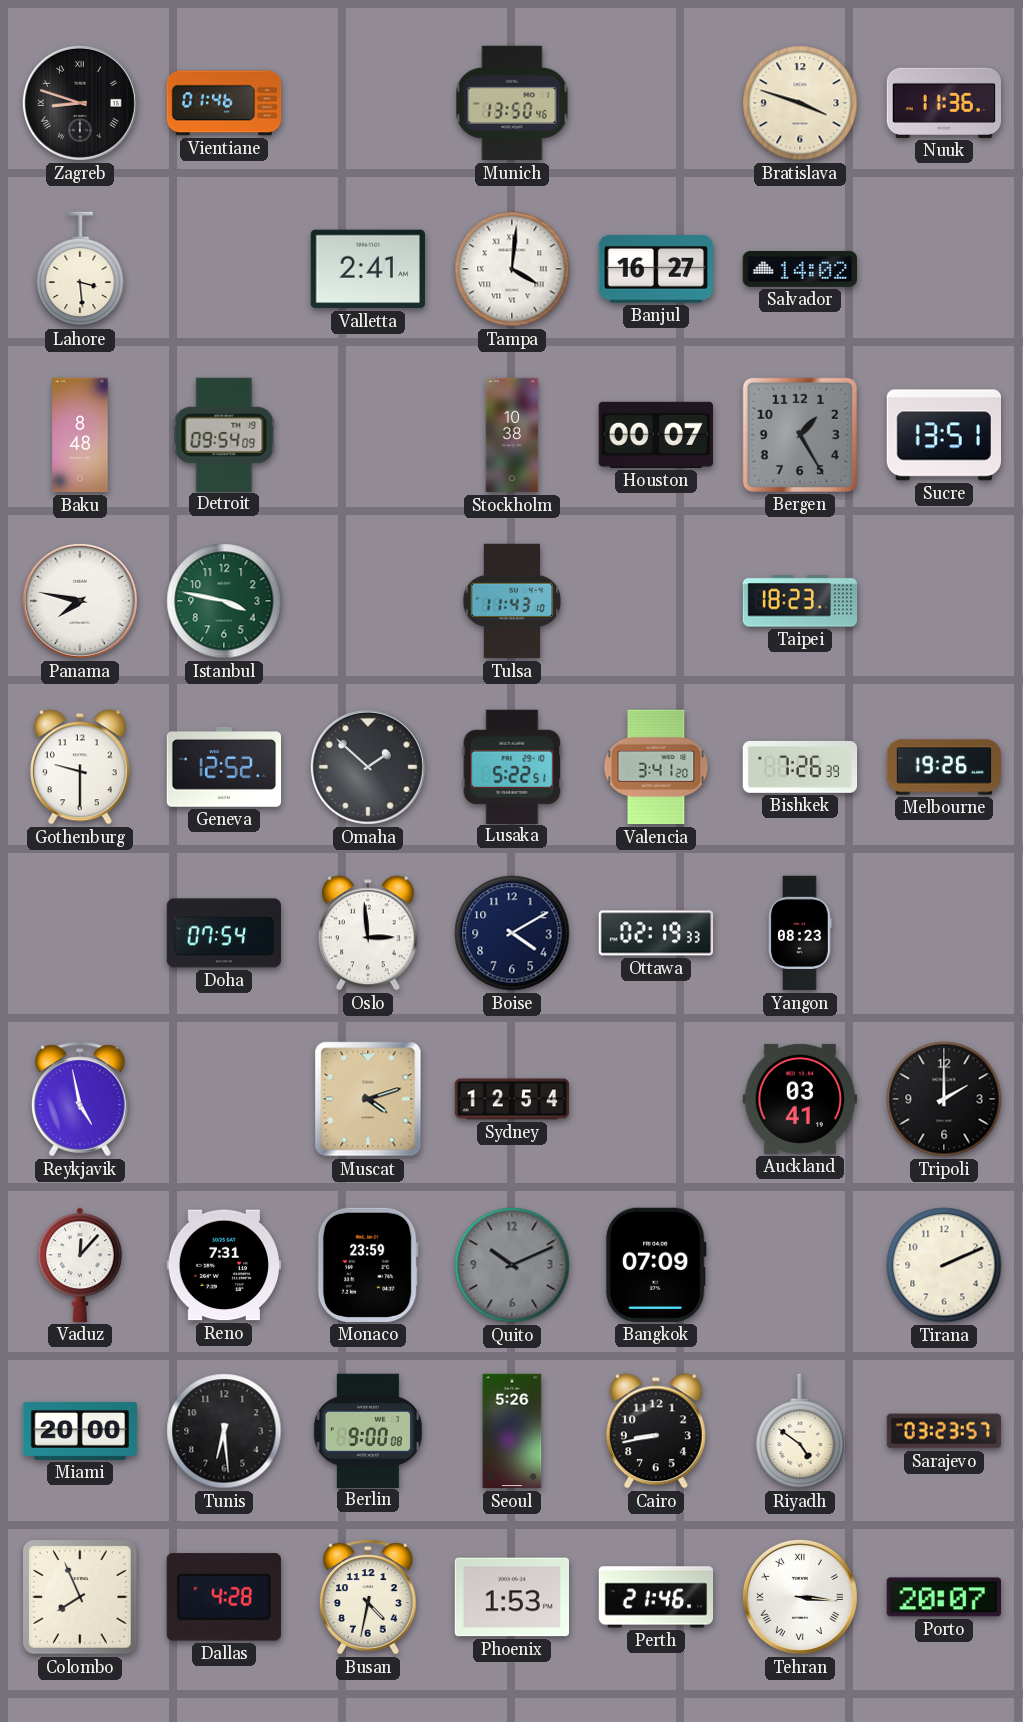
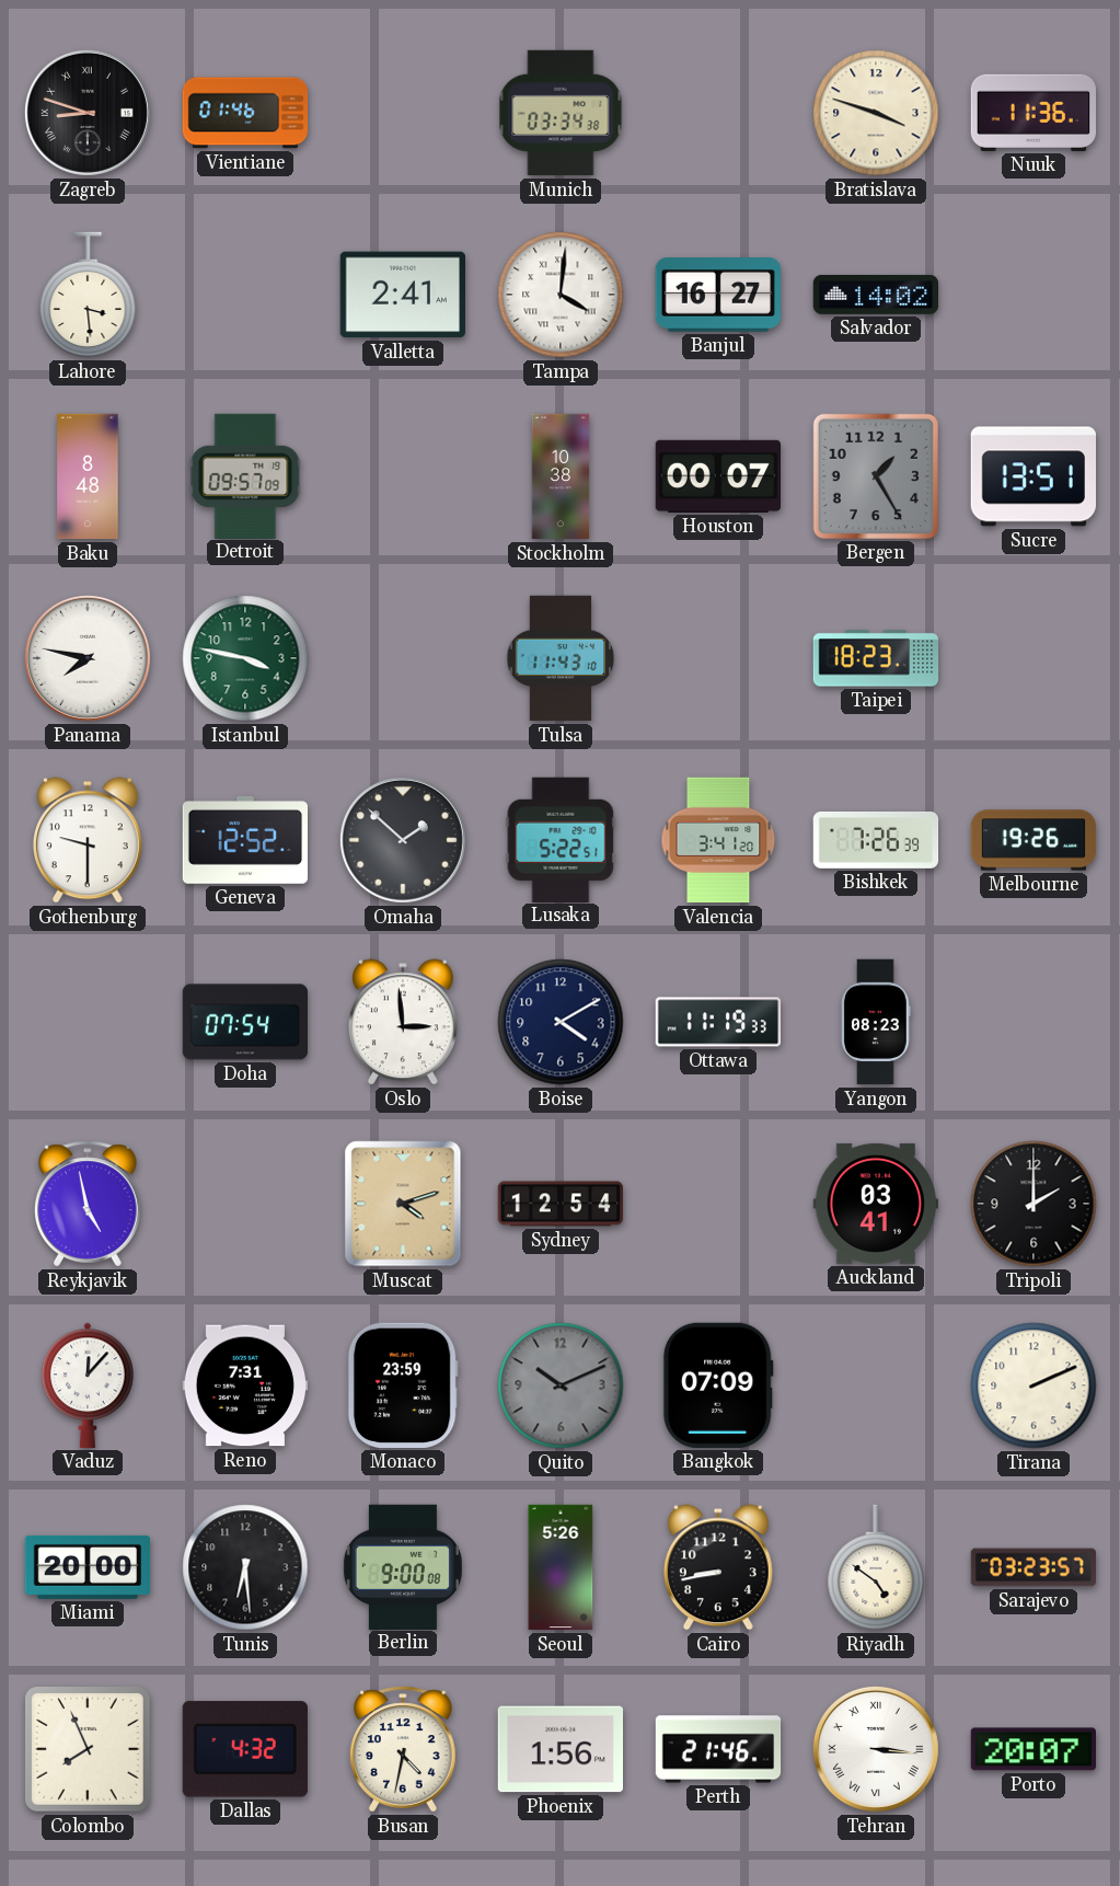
Munich: 13:50 -> 03:34 (561, 113)
Detroit: 09:54 -> 09:57 (245, 475)
Ottawa: 02:19 -> 11:19 (718, 1022)
Dallas: 4:28 -> 4:32 (245, 1749)
Phoenix: 1:53 -> 1:56 (559, 1749)
